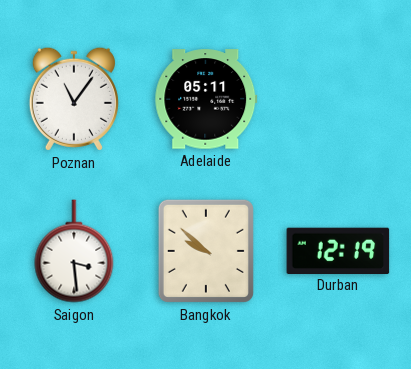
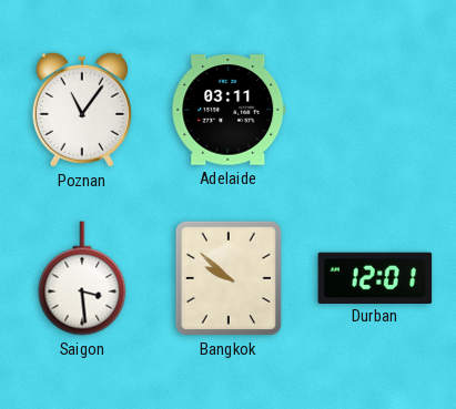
Adelaide: 05:11 -> 03:11 (229, 110)
Durban: 12:19 -> 12:01 (375, 277)
